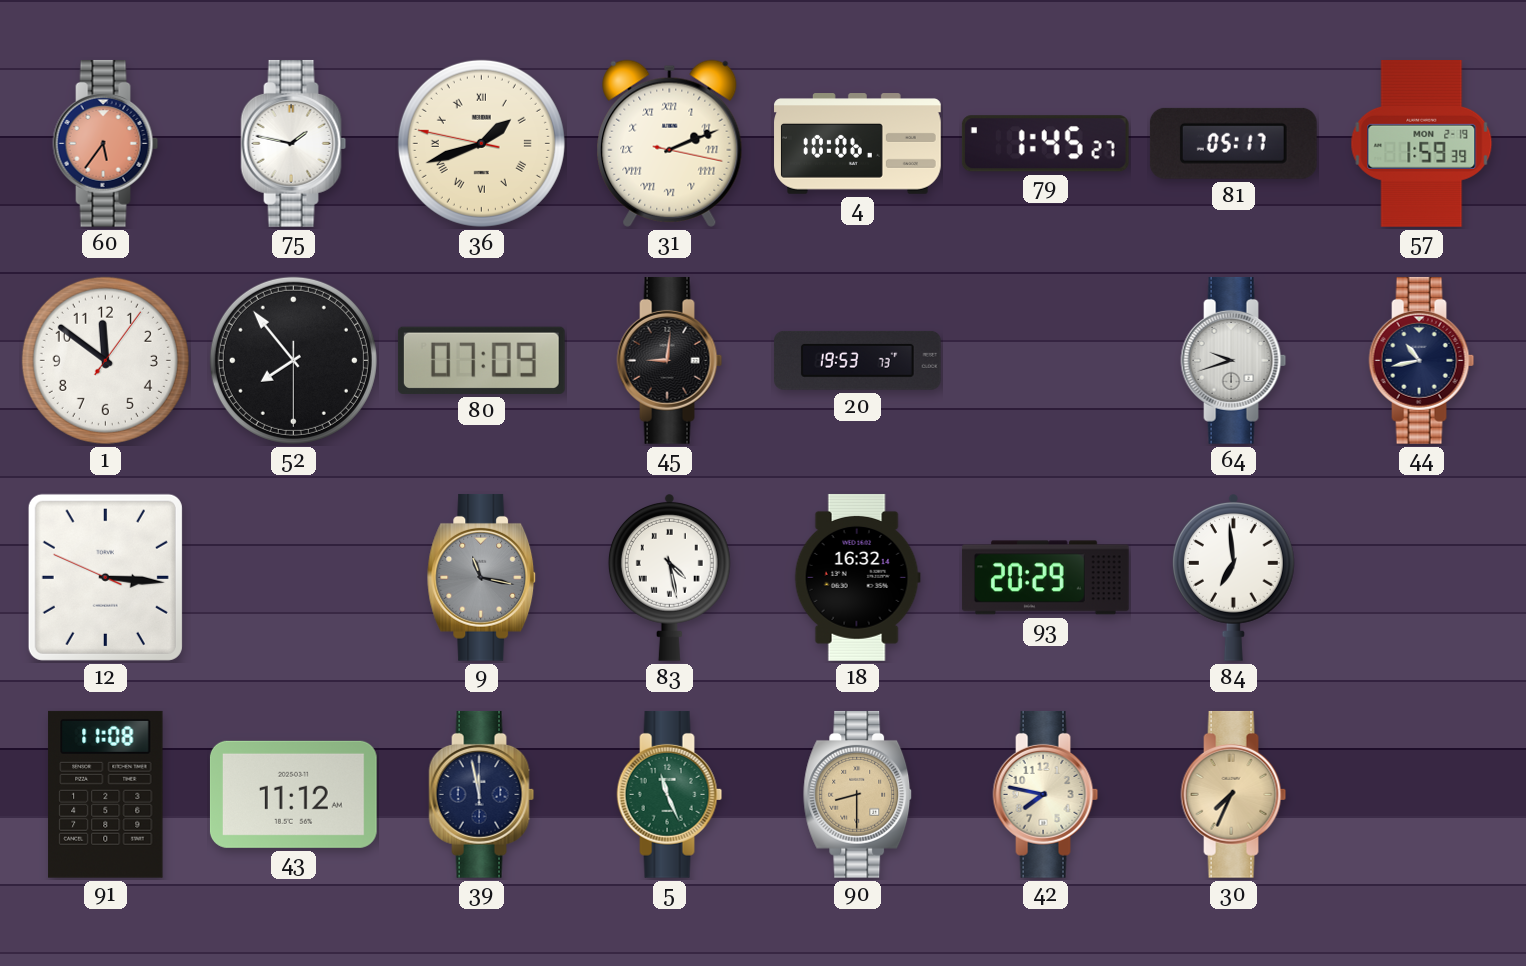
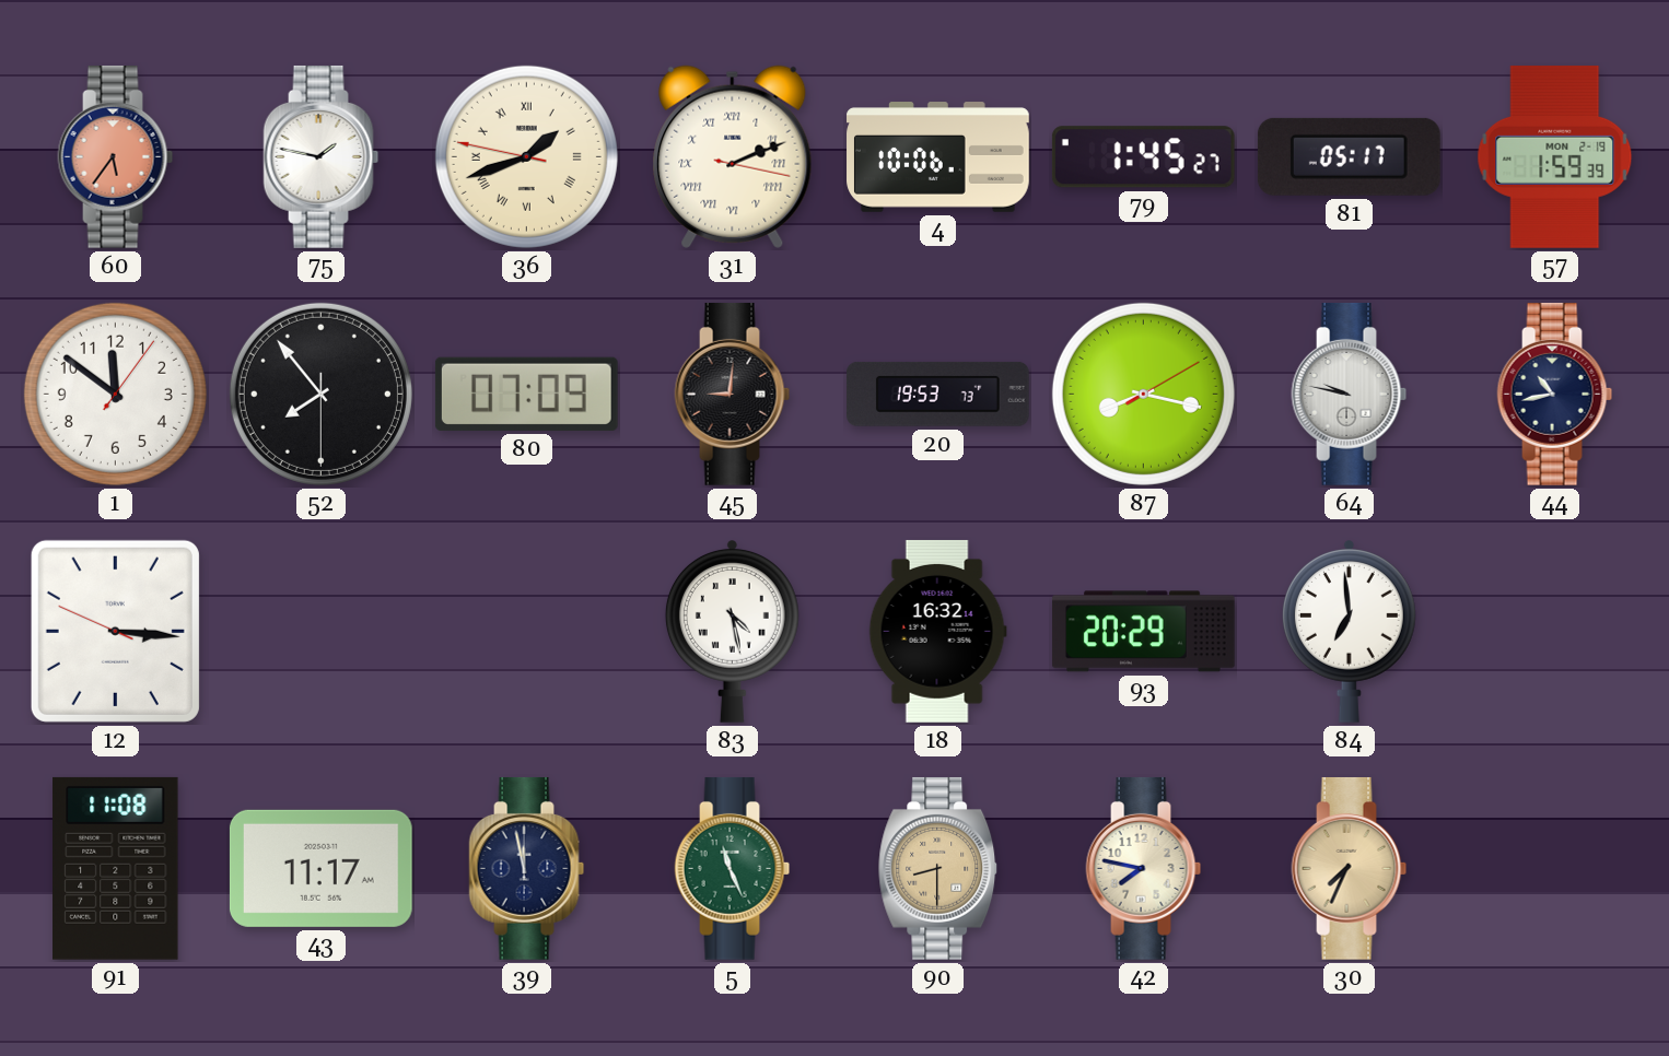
87: none -> 8:17 (1143, 394)
64: 9:42 -> 9:47 (1350, 394)
9: 11:17 -> none (482, 577)
43: 11:12 -> 11:17 (320, 868)
